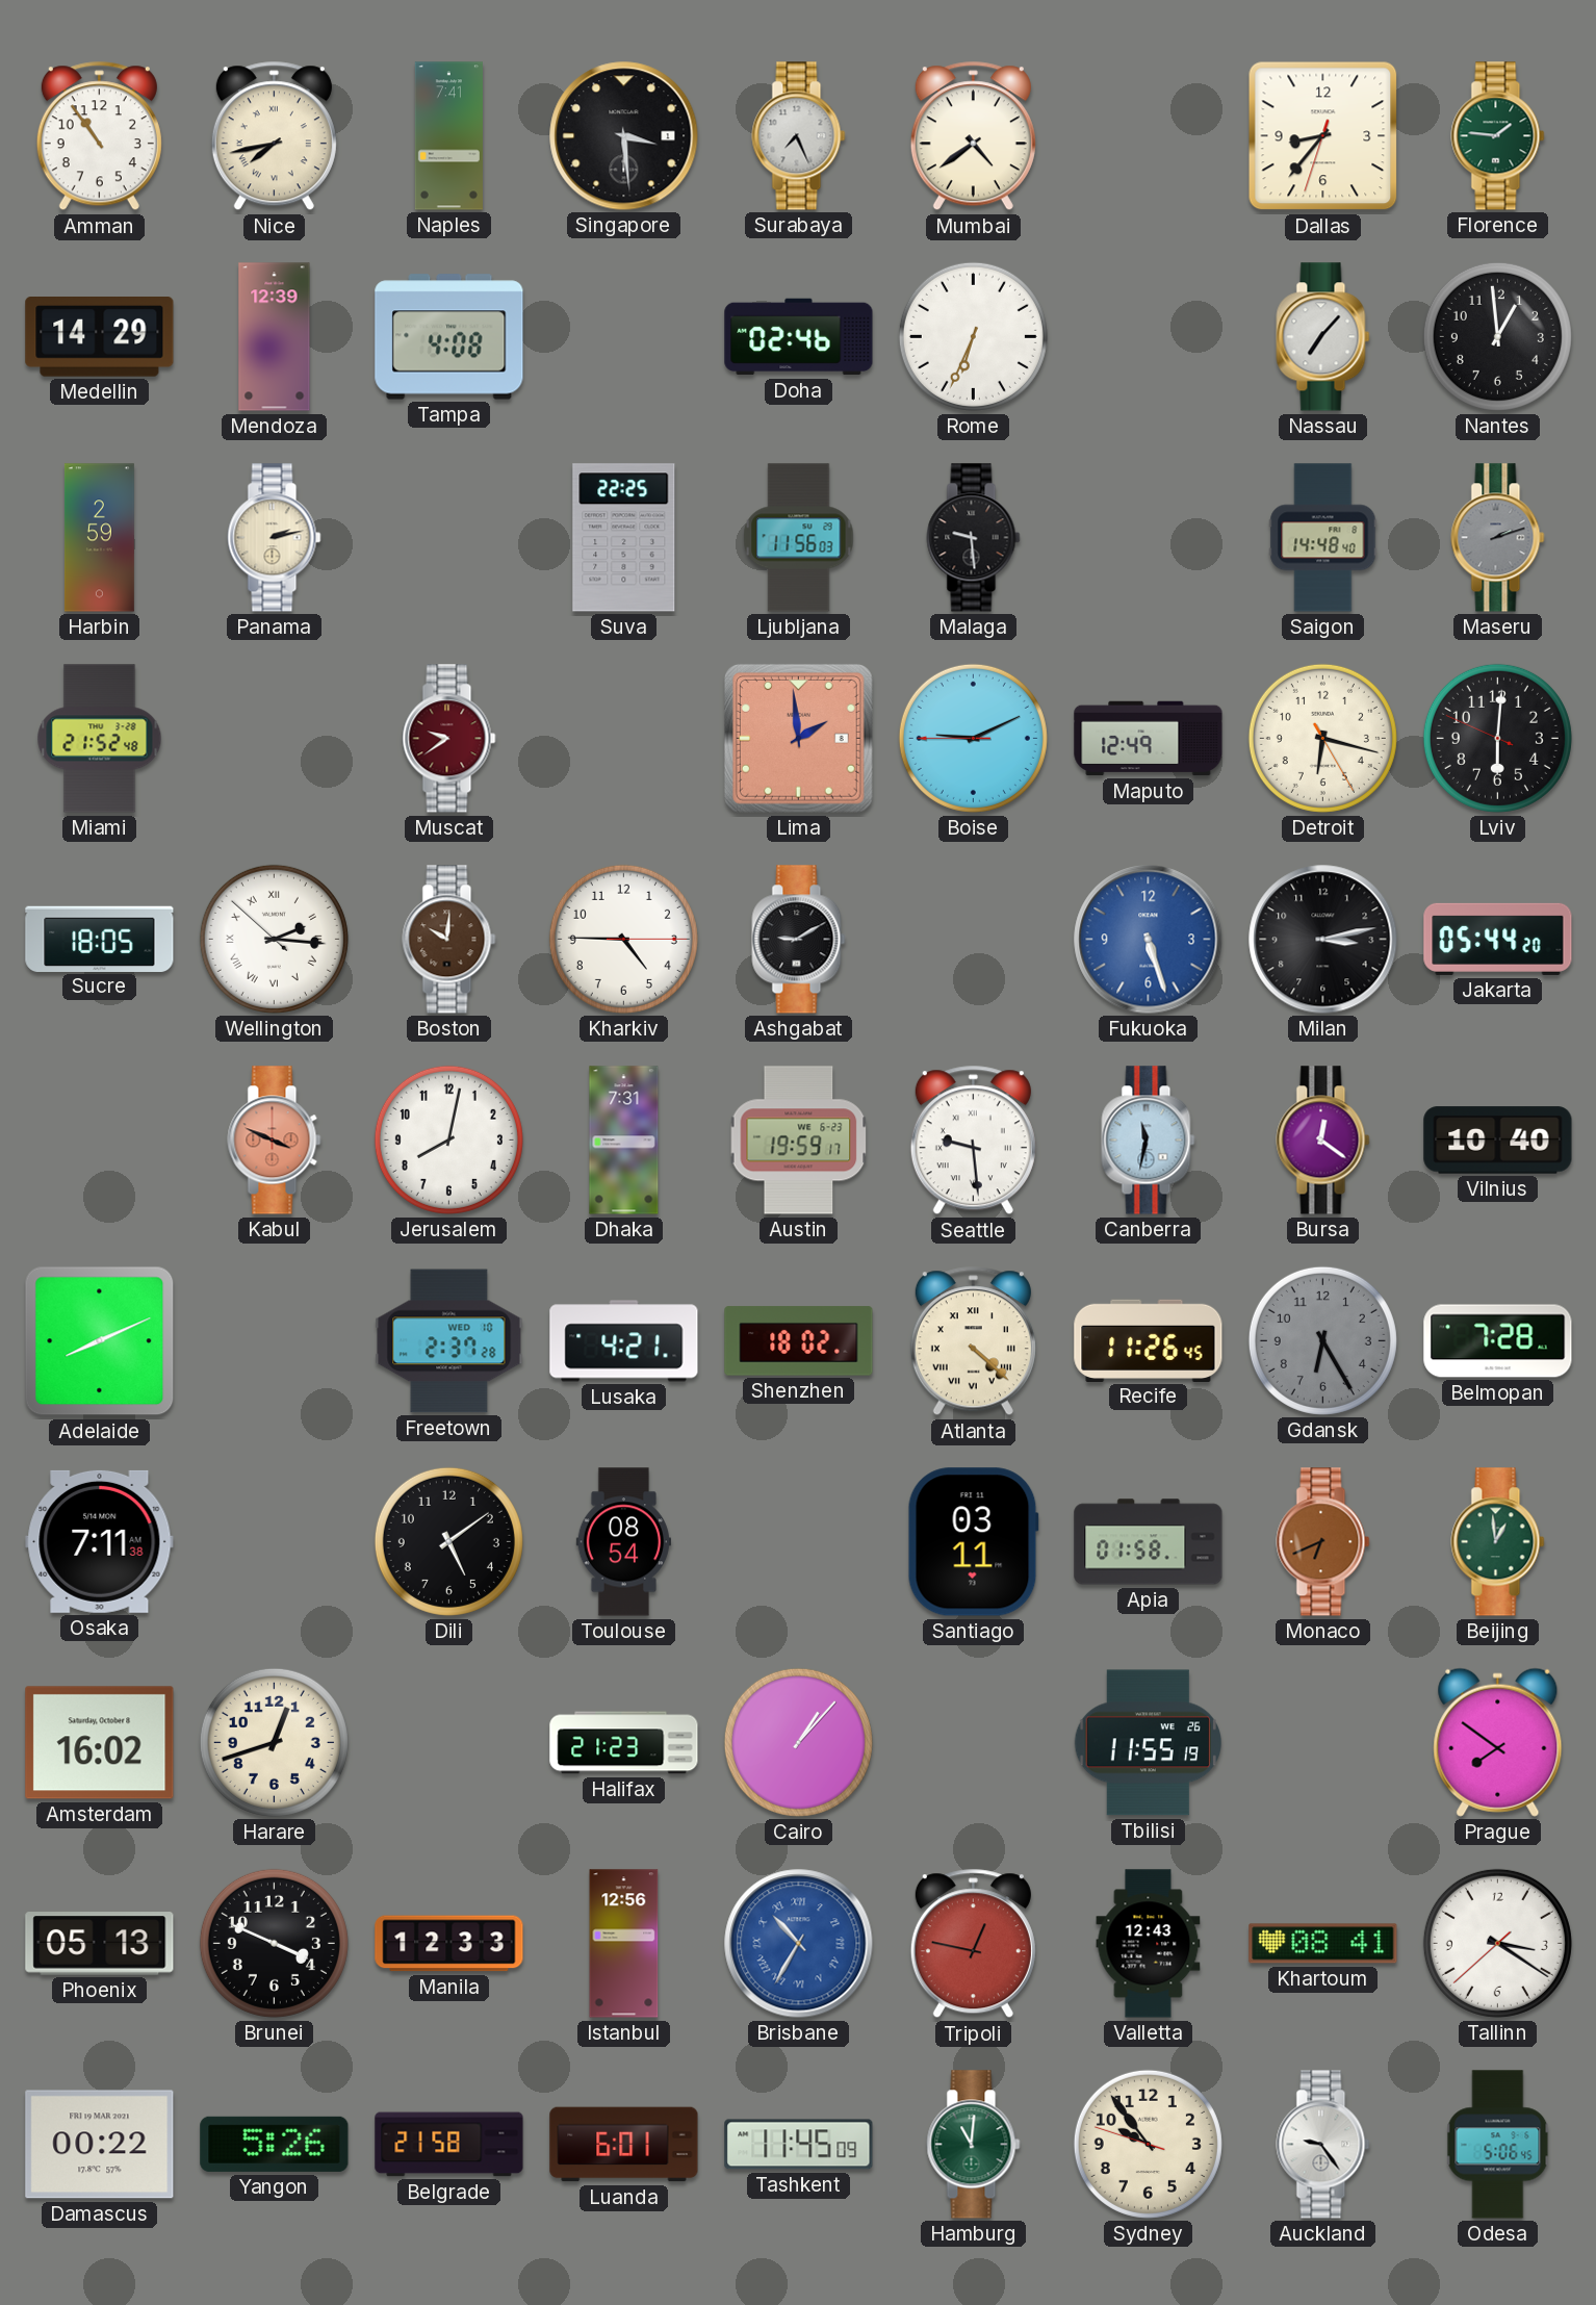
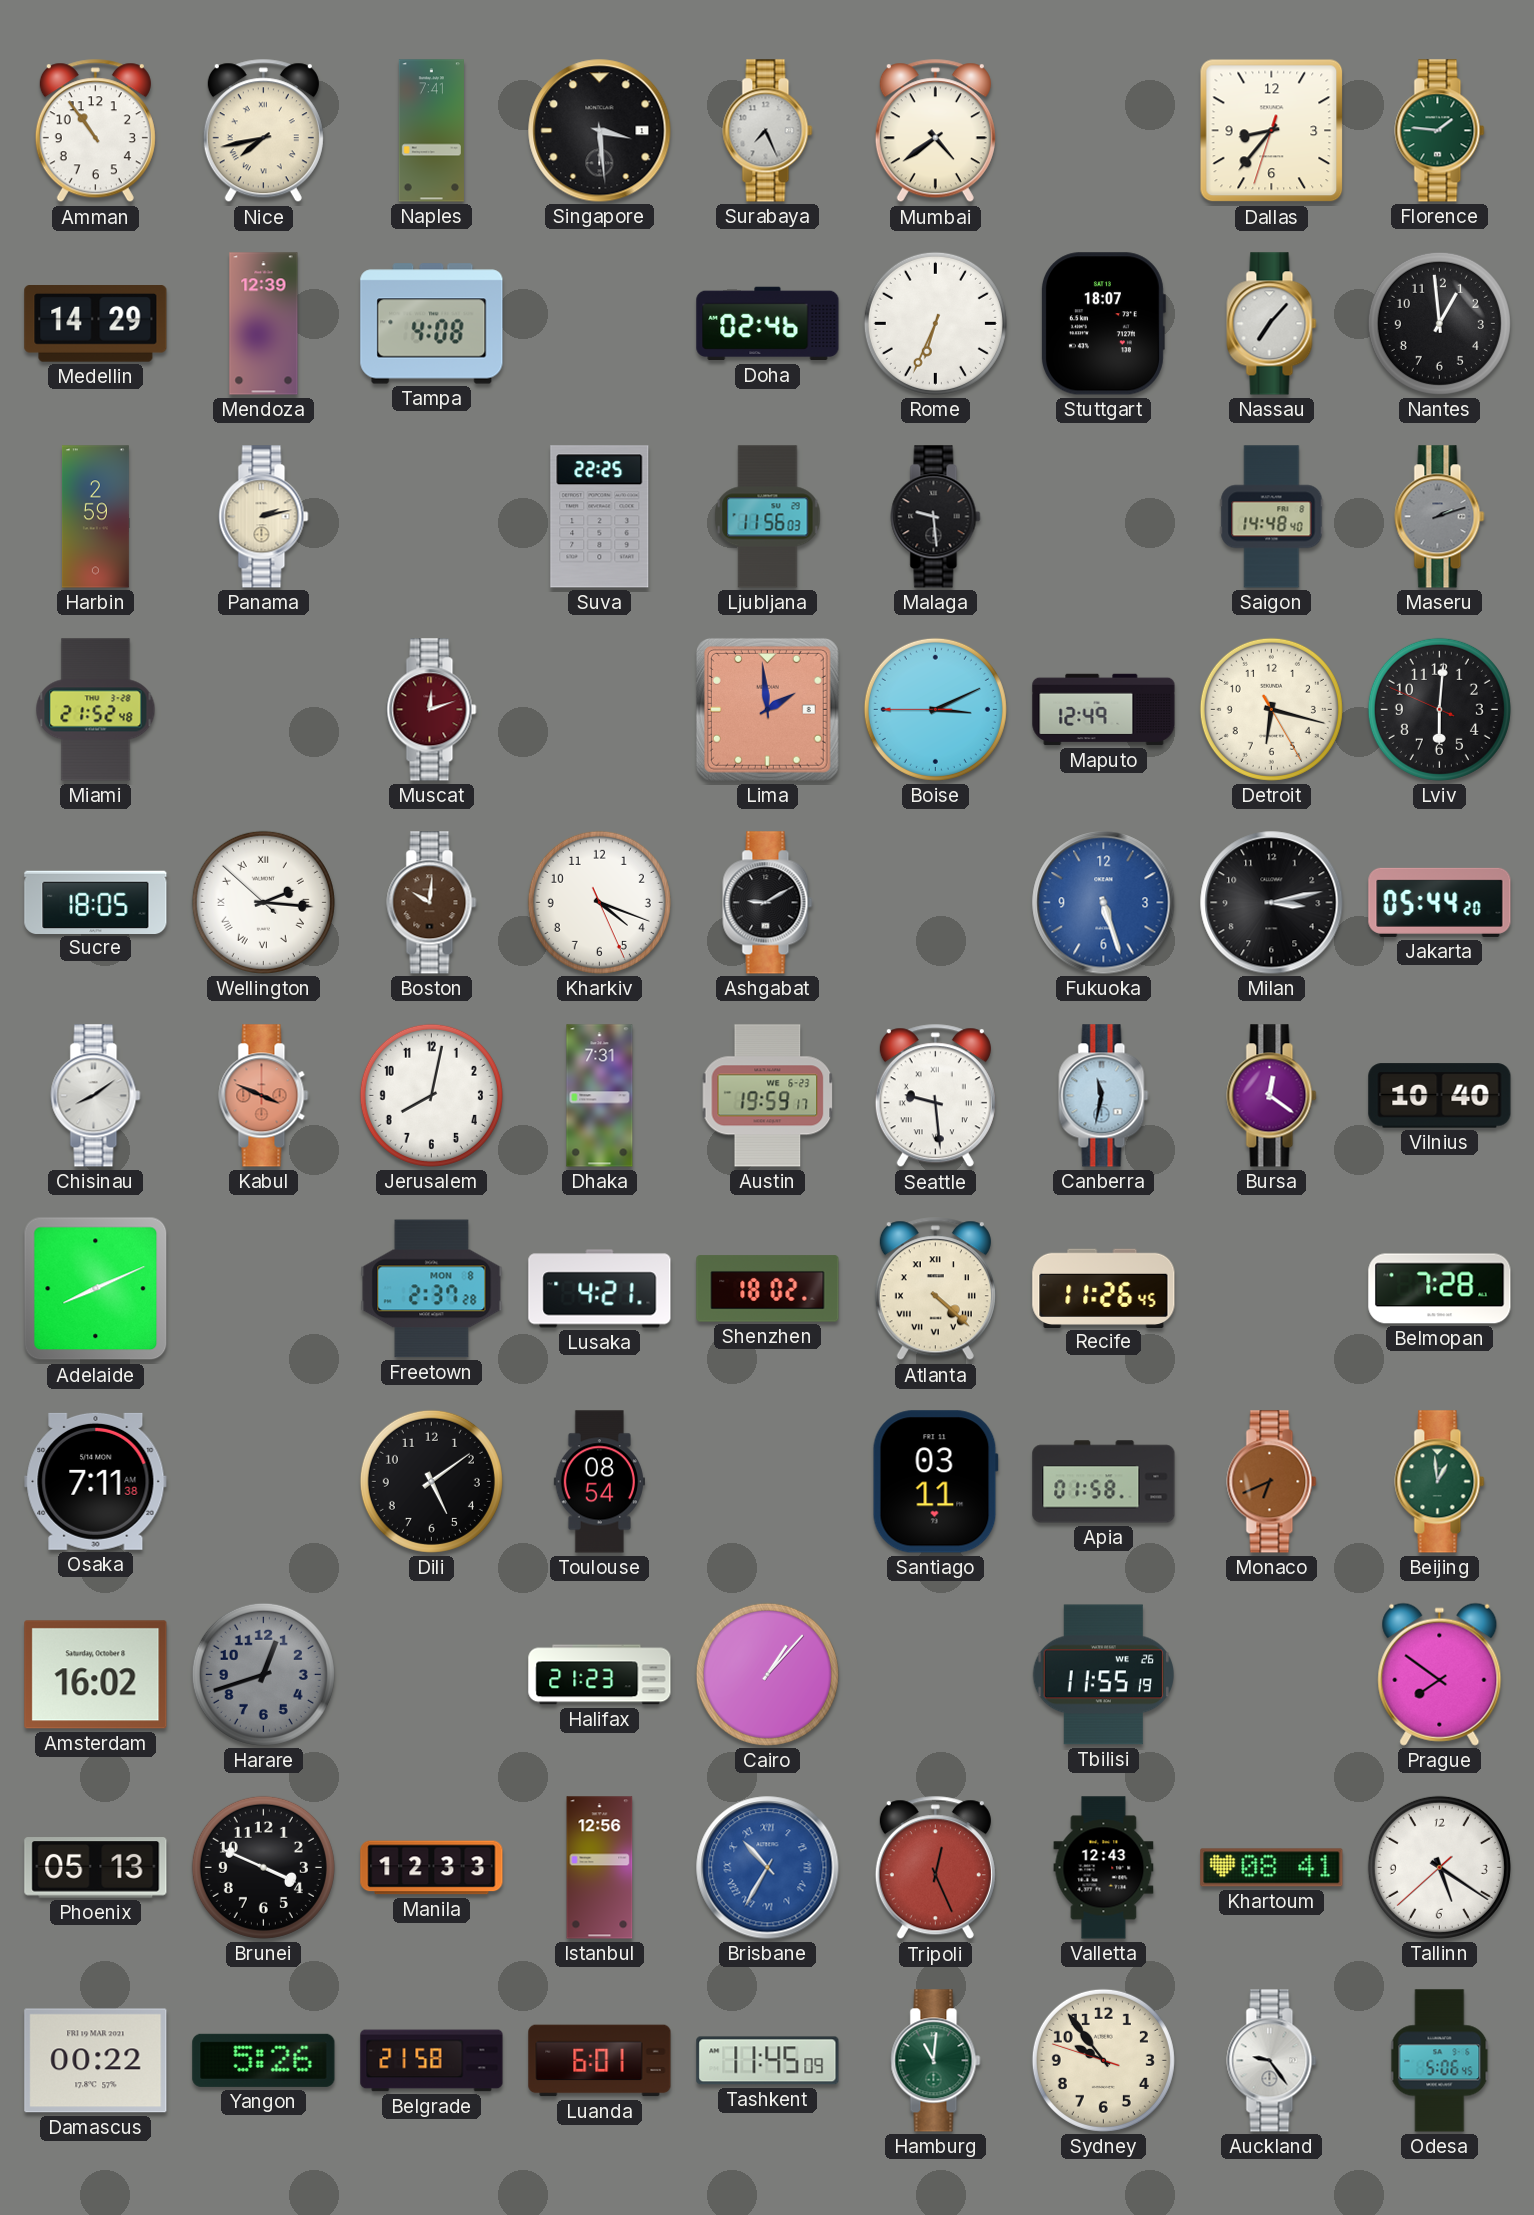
Stuttgart: none -> 18:07 (1103, 324)
Muscat: 9:39 -> 12:12 (432, 710)
Boise: 9:10 -> 3:10 (935, 709)
Kharkiv: 4:45 -> 4:18 (599, 902)
Chisinau: none -> 8:09 (96, 1096)
Freetown date: WED 10 -> MON 8 (432, 1289)
Gdansk: 6:25 -> none (1322, 1340)
Harare dial: cream -> grey (263, 1674)
Tripoli: 12:47 -> 12:26 (935, 1868)
Tallinn: 3:20 -> 5:20 (1439, 1867)
